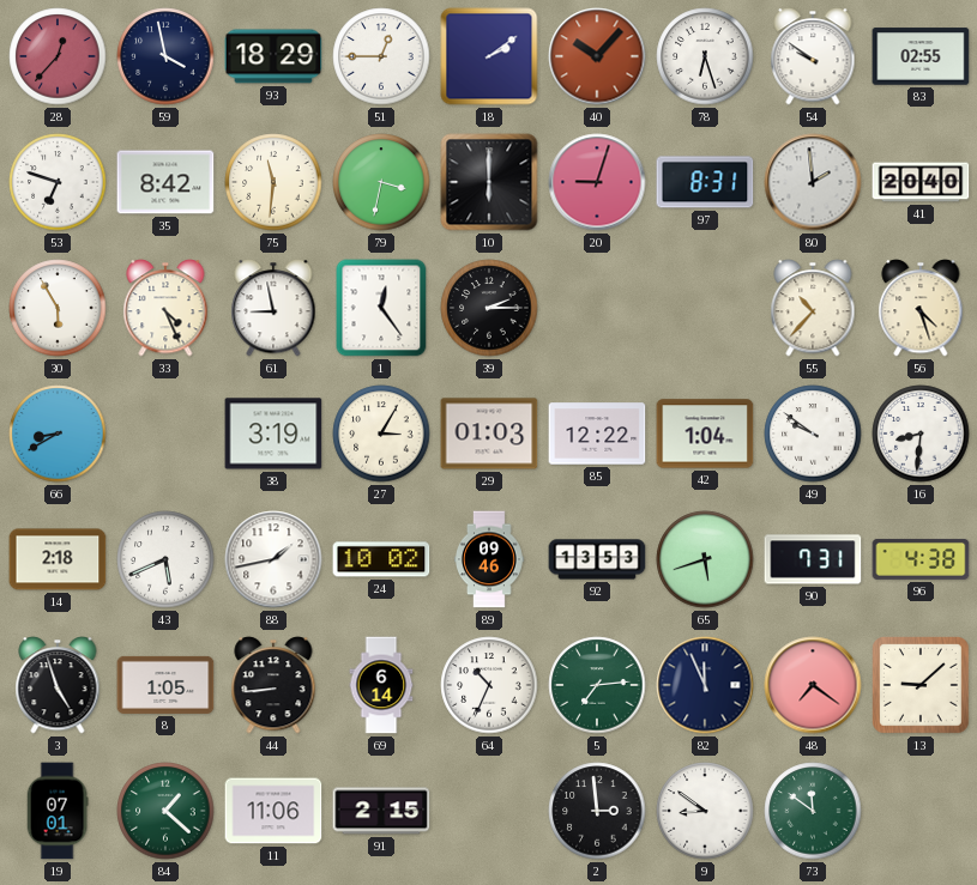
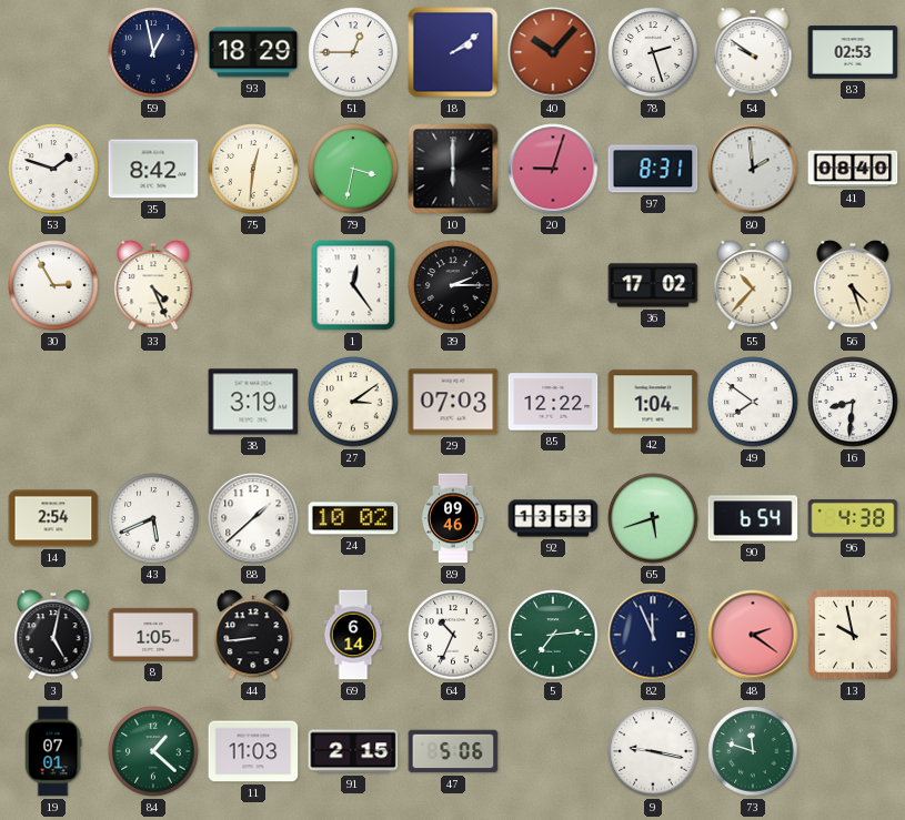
28: 12:37 -> none (58, 56)
59: 3:58 -> 12:58 (153, 52)
78: 6:27 -> 2:27 (653, 52)
83: 02:55 -> 02:53 (853, 52)
53: 6:48 -> 1:48 (53, 169)
75: 11:31 -> 12:31 (253, 169)
41: 20:40 -> 08:40 (853, 169)
30: 5:55 -> 2:55 (53, 285)
61: 8:58 -> none (273, 308)
36: none -> 17:02 (653, 285)
66: 8:40 -> none (58, 434)
27: 3:05 -> 3:09 (353, 402)
29: 01:03 -> 07:03 (453, 402)
49: 9:51 -> 7:51 (753, 402)
14: 2:18 -> 2:54 (53, 518)
88: 1:43 -> 1:38 (253, 518)
90: 7:31 -> 6:54 (753, 518)
3: 4:57 -> 5:02 (53, 635)
48: 7:21 -> 2:21 (753, 635)
13: 9:08 -> 9:58 (854, 636)
11: 11:06 -> 11:03 (253, 751)
47: none -> 5:06 (453, 751)
2: 2:59 -> none (597, 811)
9: 8:51 -> 9:17 (653, 751)
73: 11:51 -> 11:48 (753, 751)
